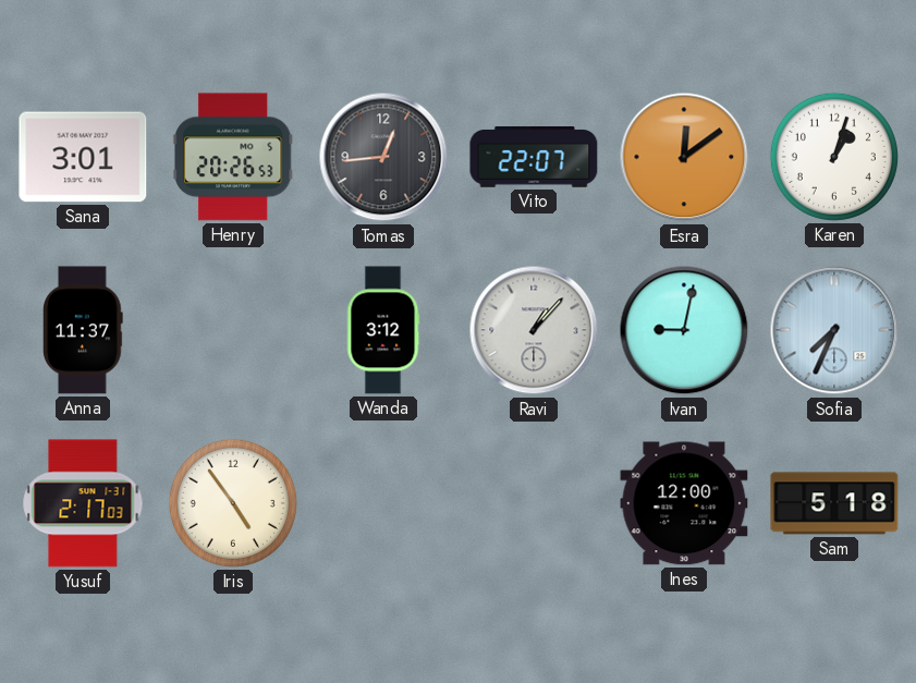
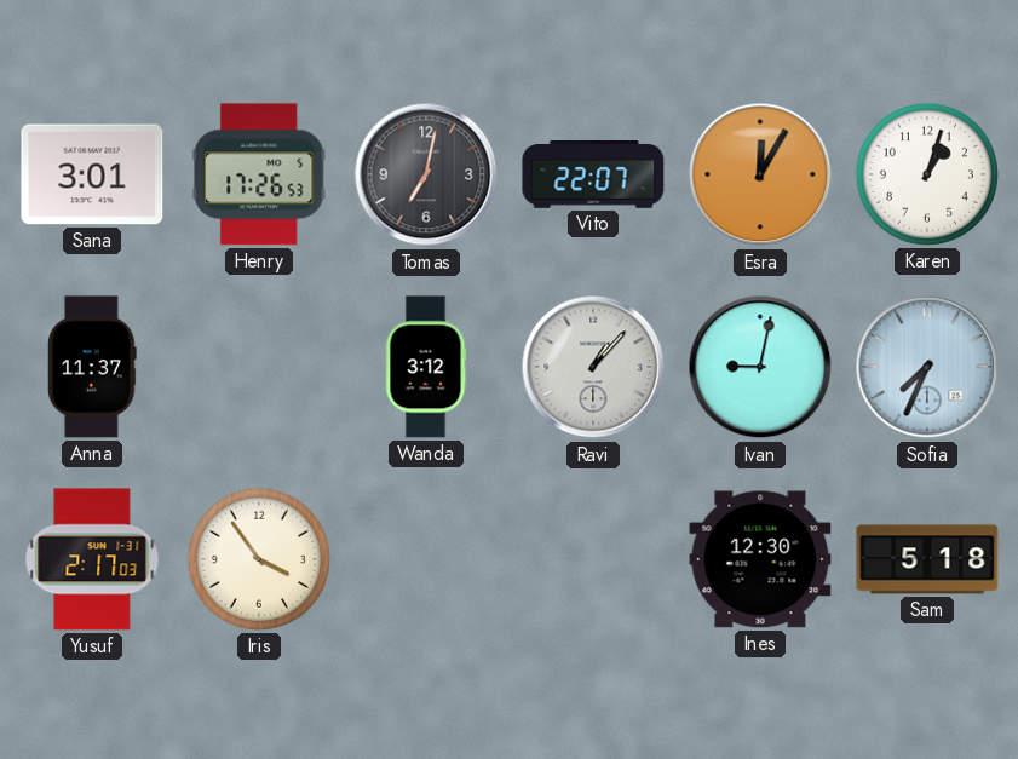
Henry: 20:26 -> 17:26 (259, 174)
Tomas: 12:44 -> 7:02 (426, 174)
Esra: 12:09 -> 12:05 (760, 174)
Iris: 4:54 -> 3:54 (259, 559)
Ines: 12:00 -> 12:30 (760, 559)
